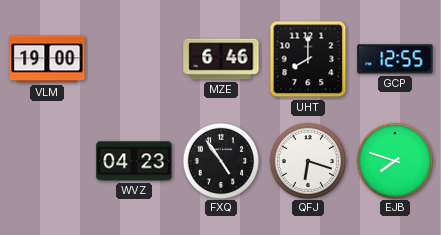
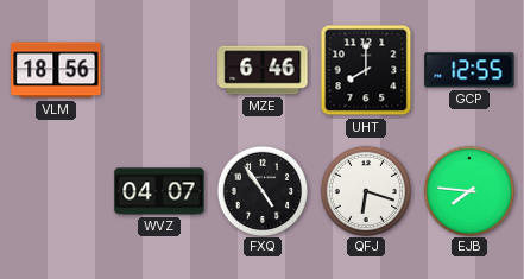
VLM: 19:00 -> 18:56 (56, 70)
WVZ: 04:23 -> 04:07 (159, 191)
EJB: 7:48 -> 7:46 (468, 190)
